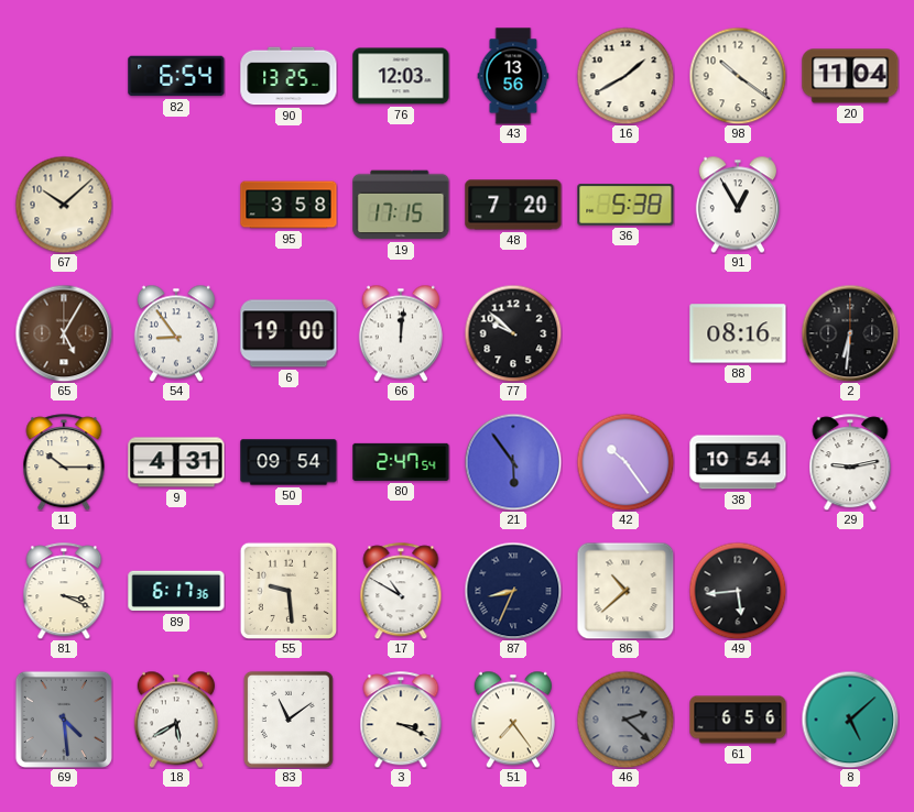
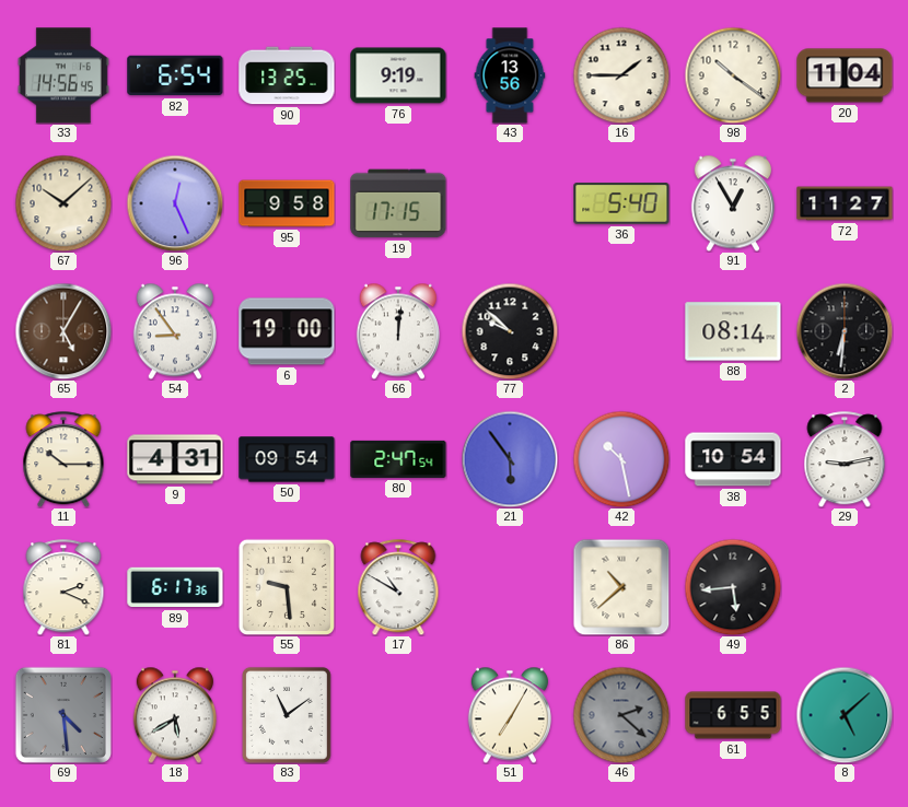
33: none -> 14:56 (63, 75)
76: 12:03 -> 9:19 (398, 75)
16: 1:40 -> 1:45 (621, 75)
96: none -> 12:26 (175, 203)
95: 3:58 -> 9:58 (287, 203)
48: 7:20 -> none (513, 205)
36: 5:38 -> 5:40 (621, 203)
72: none -> 11:27 (845, 203)
88: 08:16 -> 08:14 (733, 331)
42: 10:24 -> 10:28 (621, 459)
81: 3:19 -> 2:19 (63, 587)
87: 8:34 -> none (513, 591)
3: 3:19 -> none (401, 720)
51: 7:24 -> 7:05 (510, 715)
61: 6:56 -> 6:55 (733, 715)
